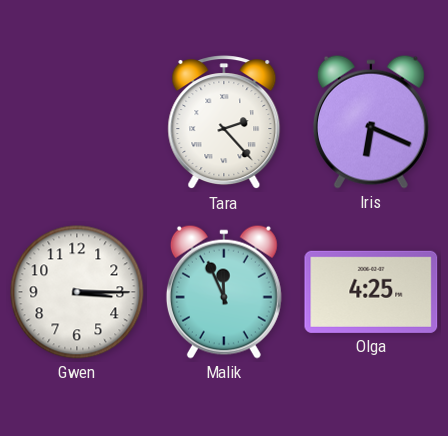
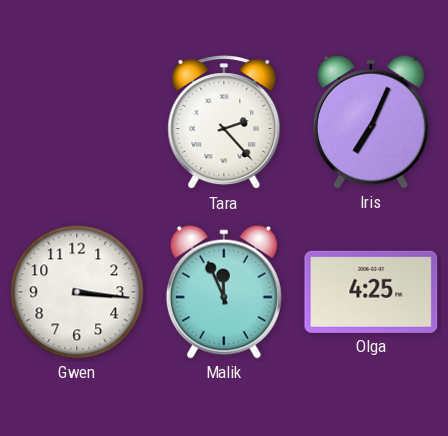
Iris: 6:19 -> 7:04 (371, 122)
Gwen: 3:15 -> 3:16 (77, 292)
